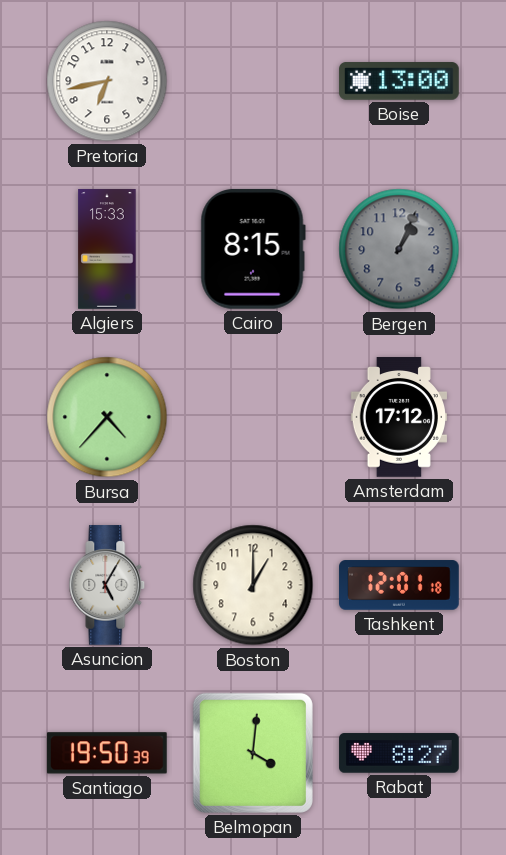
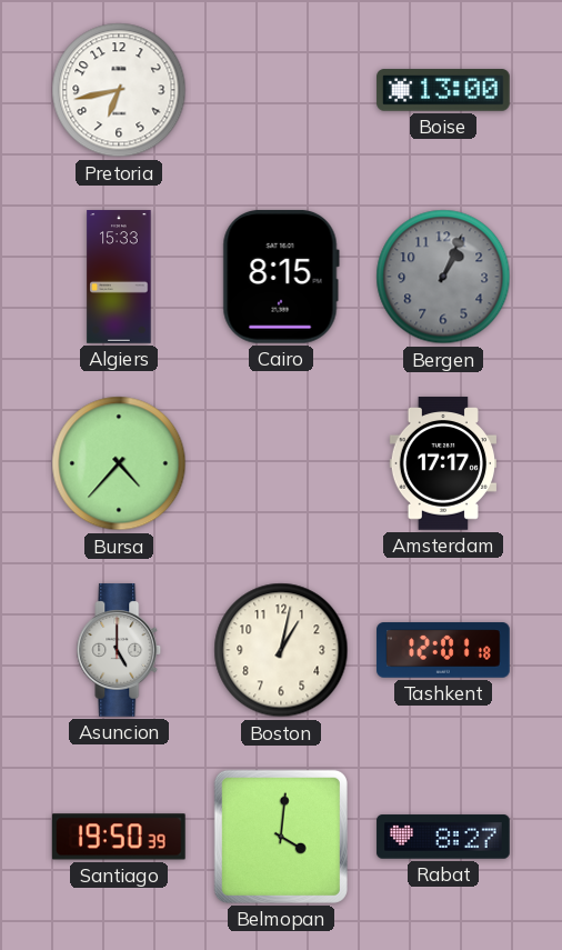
Amsterdam: 17:12 -> 17:17 (442, 463)
Asuncion: 5:05 -> 5:00 (119, 650)
Boston: 1:00 -> 1:02 (281, 650)
